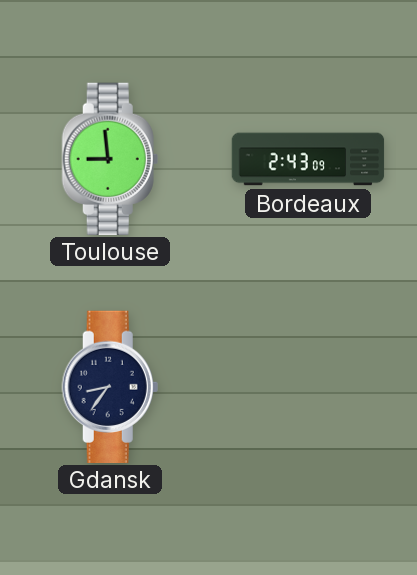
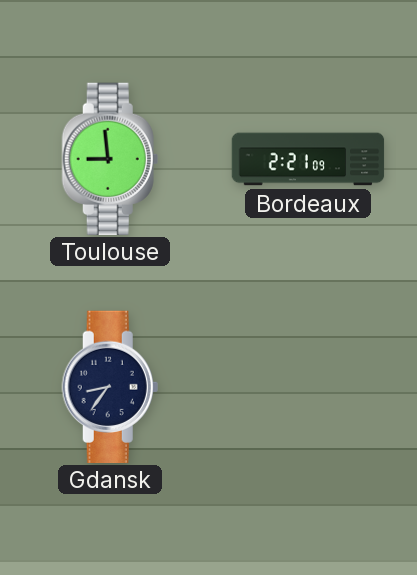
Bordeaux: 2:43 -> 2:21 (308, 159)
